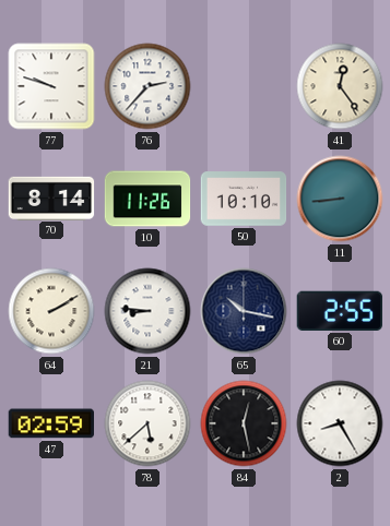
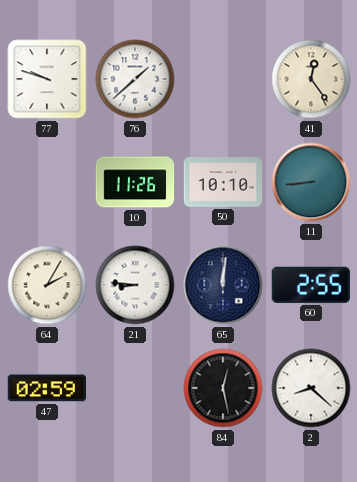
76: 2:37 -> 1:38 (135, 79)
70: 8:14 -> none (51, 198)
64: 2:10 -> 2:05 (47, 285)
65: 10:17 -> 12:01 (223, 285)
78: 5:38 -> none (147, 423)
2: 8:25 -> 8:22 (311, 388)
